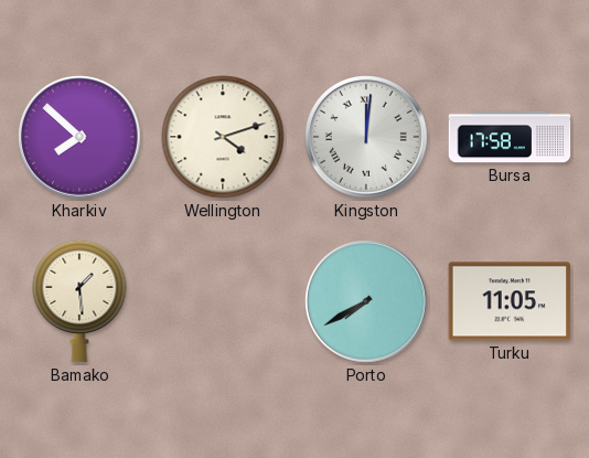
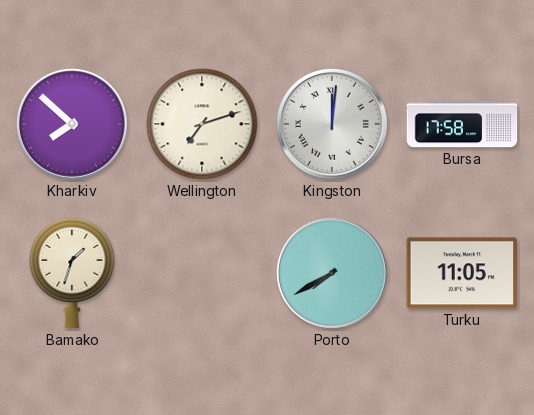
Wellington: 4:12 -> 7:12 (202, 124)
Bamako: 1:29 -> 1:33 (72, 273)
